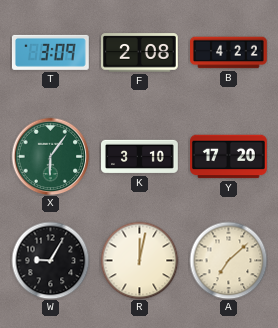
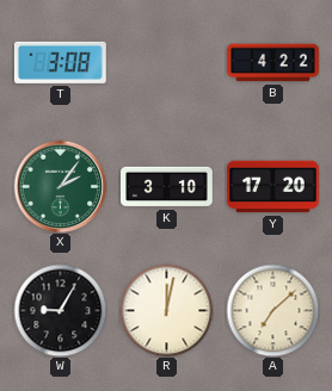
T: 3:09 -> 3:08 (60, 62)
F: 2:08 -> none (140, 53)
X: 6:06 -> 2:06 (60, 186)
